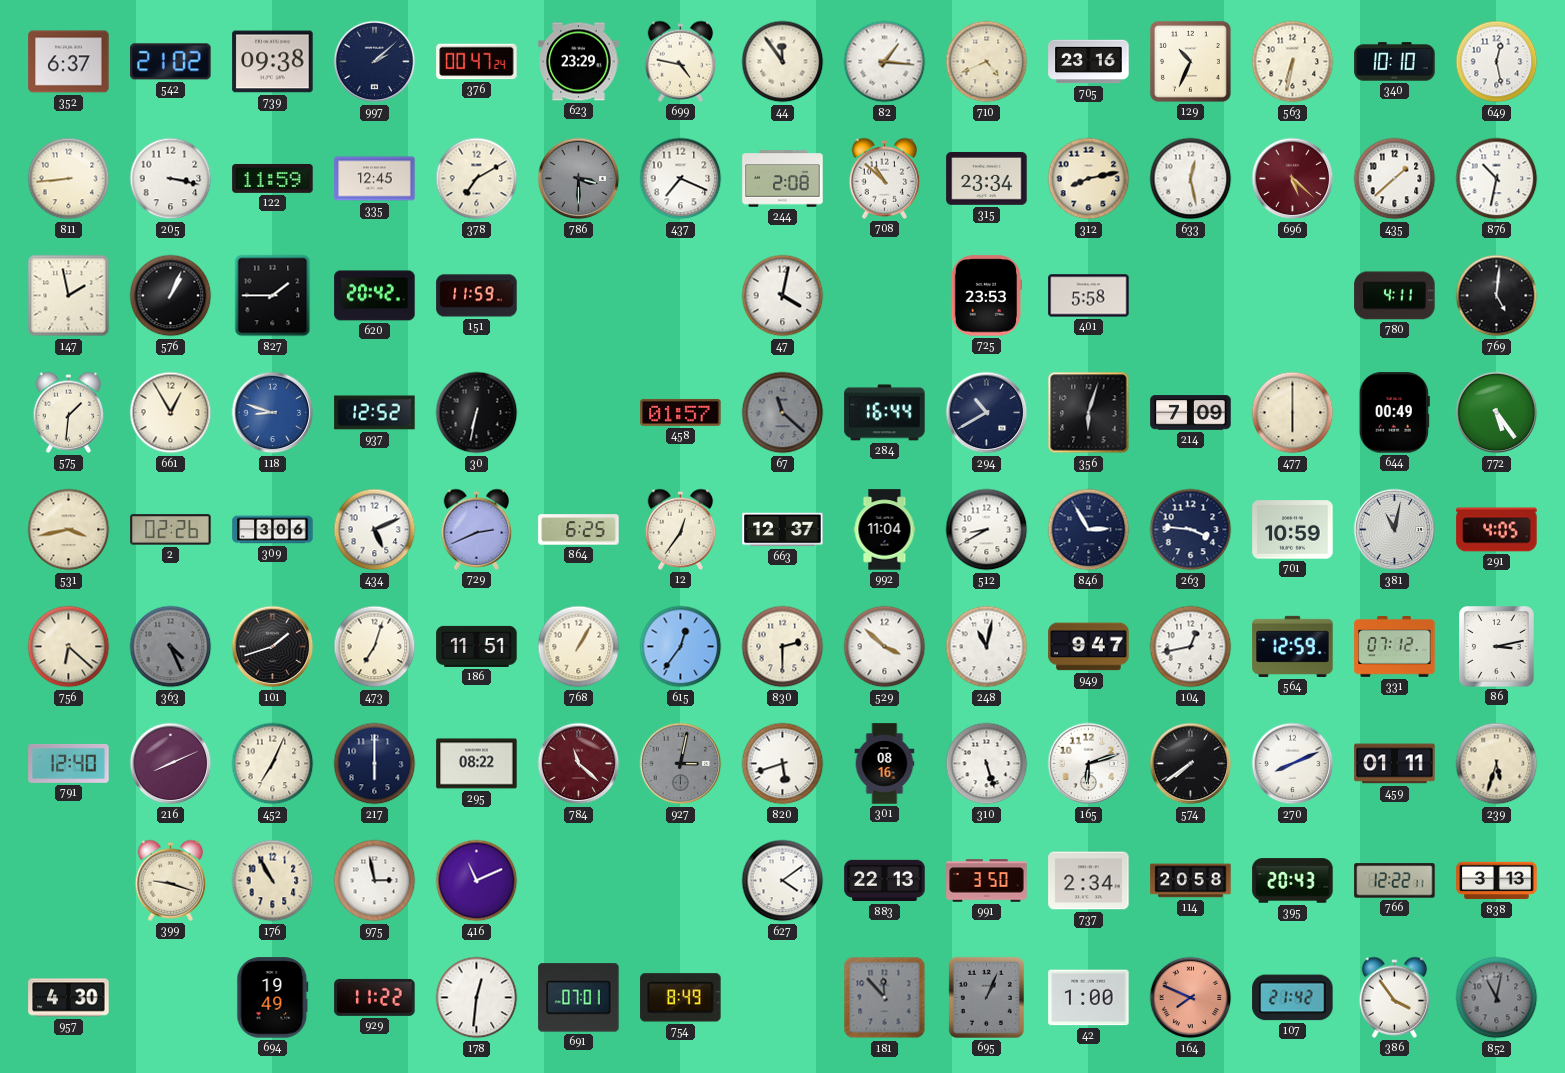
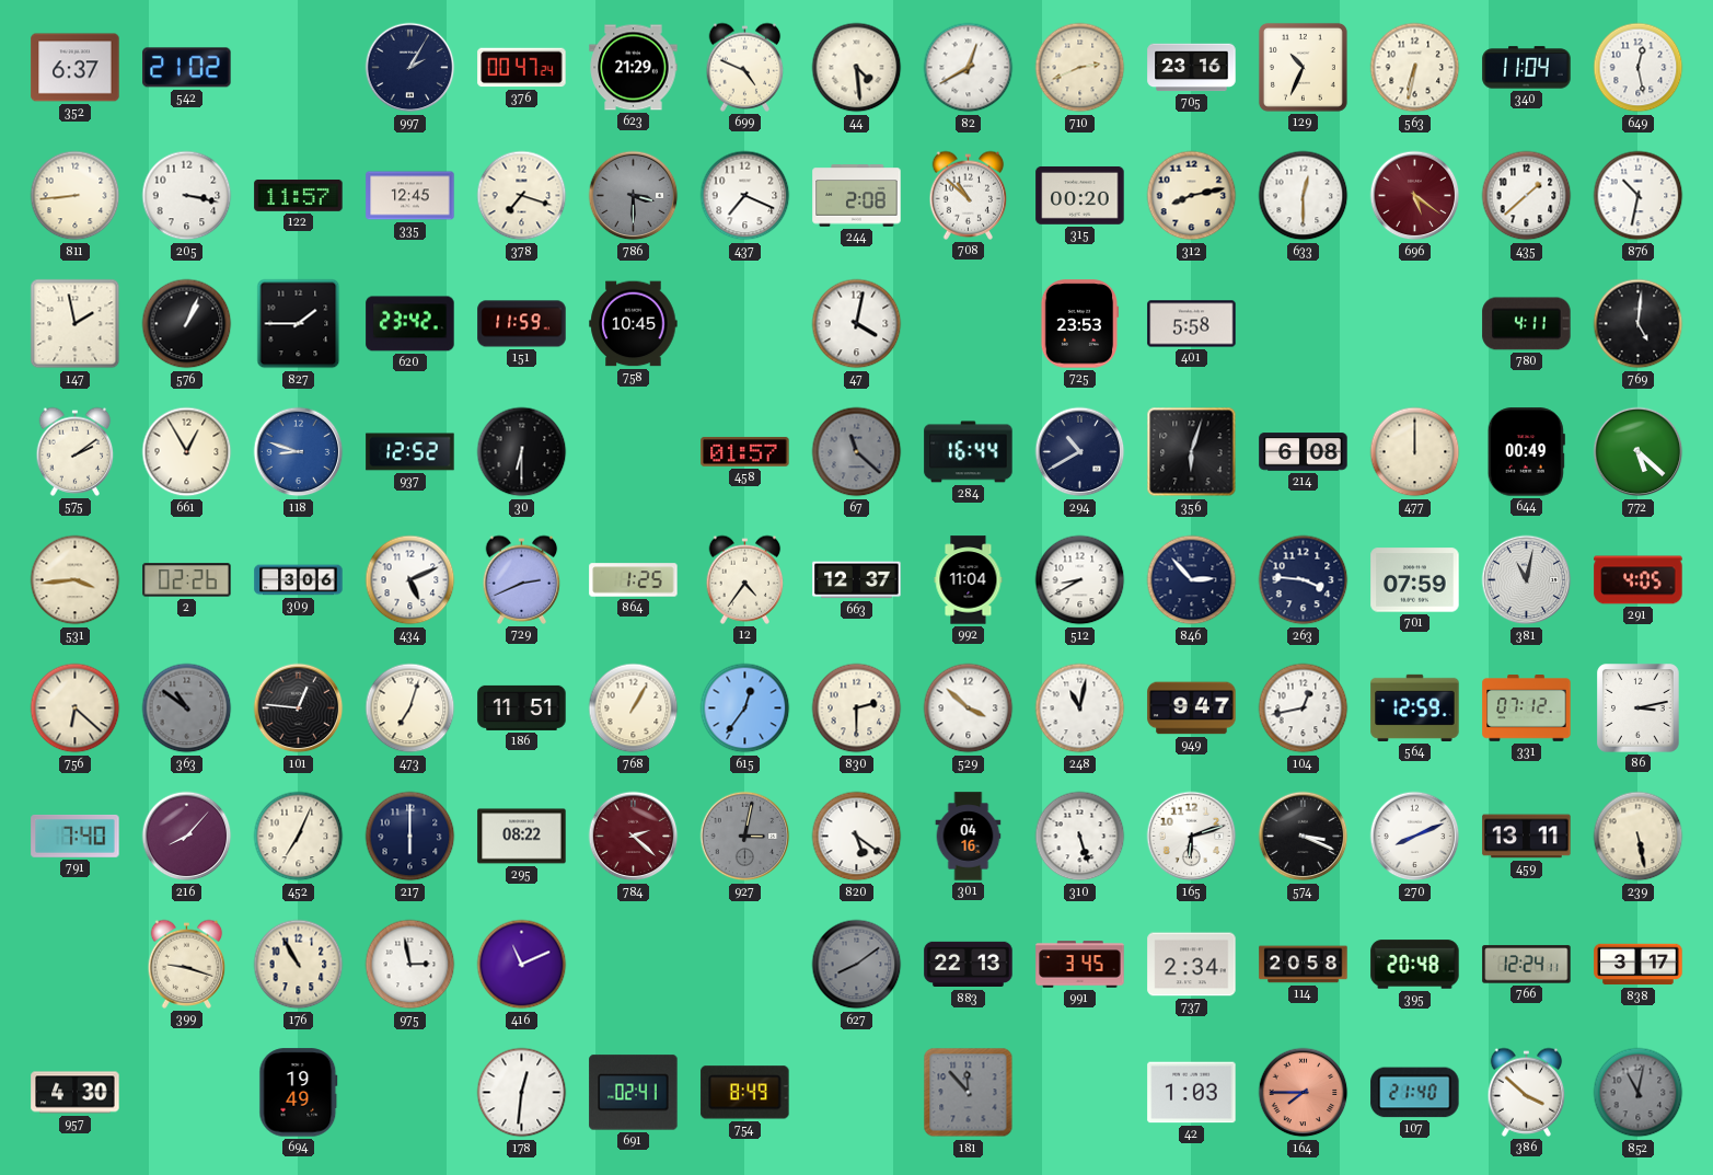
739: 09:38 -> none (273, 62)
997: 2:08 -> 2:05 (410, 68)
623: 23:29 -> 21:29 (634, 68)
699: 4:47 -> 4:49 (745, 67)
44: 11:54 -> 4:29 (857, 68)
82: 1:16 -> 12:40 (969, 68)
710: 4:41 -> 2:41 (1080, 68)
340: 10:10 -> 11:04 (1527, 68)
122: 11:59 -> 11:57 (299, 195)
378: 7:10 -> 7:18 (522, 196)
315: 23:34 -> 00:20 (1080, 196)
633: 12:28 -> 12:30 (1304, 196)
696: 5:22 -> 5:21 (1415, 196)
620: 20:42 -> 23:42 (410, 324)
758: none -> 10:45 (634, 324)
575: 1:31 -> 2:09 (76, 451)
30: 6:32 -> 6:30 (522, 452)
214: 7:09 -> 6:08 (1304, 452)
477: 6:00 -> 12:00 (1415, 452)
772: 5:24 -> 5:22 (1639, 452)
531: 3:43 -> 3:44 (76, 580)
864: 6:25 -> 1:25 (634, 580)
12: 12:36 -> 4:36 (745, 579)
846: 2:55 -> 2:53 (1192, 580)
701: 10:59 -> 07:59 (1415, 580)
363: 4:26 -> 10:51 (187, 709)
101: 1:42 -> 12:46 (299, 709)
791: 12:40 -> 7:40 (76, 836)
216: 8:11 -> 8:07 (187, 837)
784: 11:22 -> 2:22 (634, 837)
820: 5:42 -> 5:21 (857, 837)
301: 08:16 -> 04:16 (969, 837)
574: 7:39 -> 3:19 (1304, 837)
459: 01:11 -> 13:11 (1527, 837)
239: 5:33 -> 5:28 (1639, 837)
627: 4:09 -> 8:09 (857, 965)
627 dial: white -> grey (857, 965)
991: 3:50 -> 3:45 (1080, 965)
395: 20:43 -> 20:48 (1415, 965)
766: 12:22 -> 12:24 (1527, 965)
838: 3:13 -> 3:17 (1639, 965)
929: 11:22 -> none (375, 997)
691: 07:01 -> 02:41 (634, 1093)
695: 1:04 -> none (986, 997)
42: 1:00 -> 1:03 (1192, 1093)
164: 7:49 -> 7:45 (1304, 1093)
107: 21:42 -> 21:40 (1415, 1093)
386: 3:54 -> 3:52 (1527, 1092)
